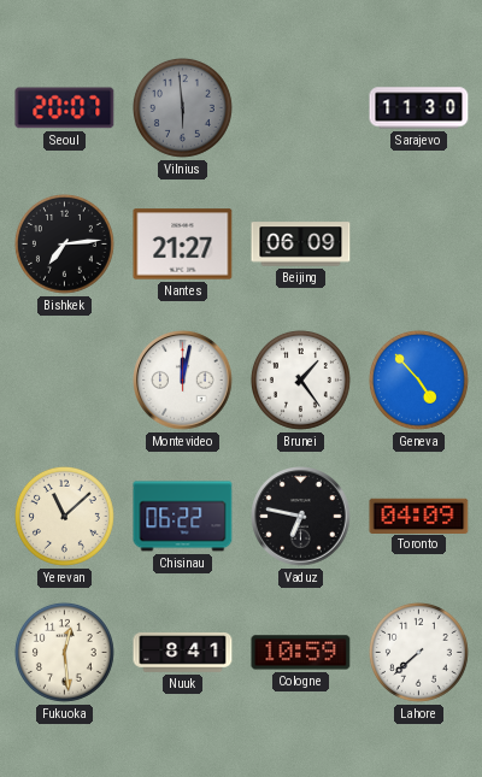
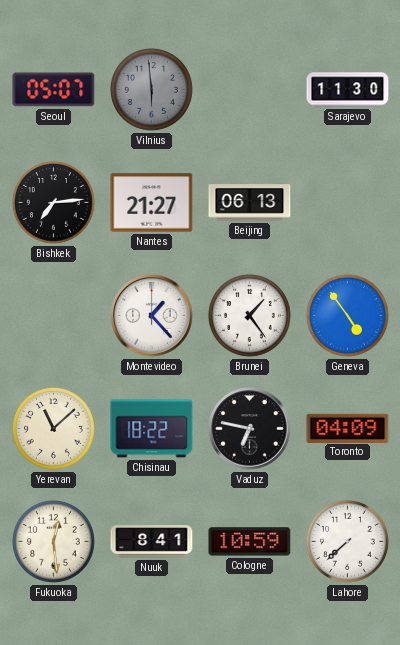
Seoul: 20:07 -> 05:07 (54, 90)
Beijing: 06:09 -> 06:13 (250, 203)
Montevideo: 12:02 -> 1:23 (152, 316)
Geneva: 4:53 -> 4:54 (347, 315)
Chisinau: 06:22 -> 18:22 (152, 429)
